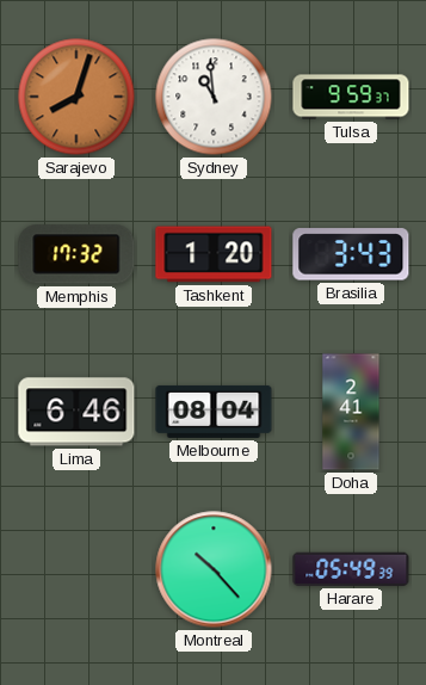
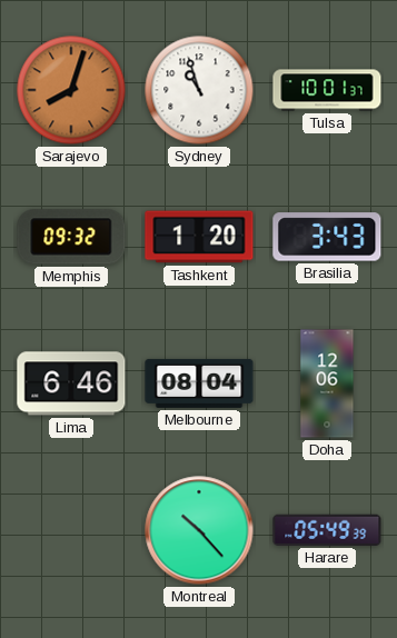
Sydney: 10:59 -> 10:57 (199, 90)
Tulsa: 9:59 -> 10:01 (327, 90)
Memphis: 17:32 -> 09:32 (71, 237)
Doha: 2:41 -> 12:06 (327, 383)
